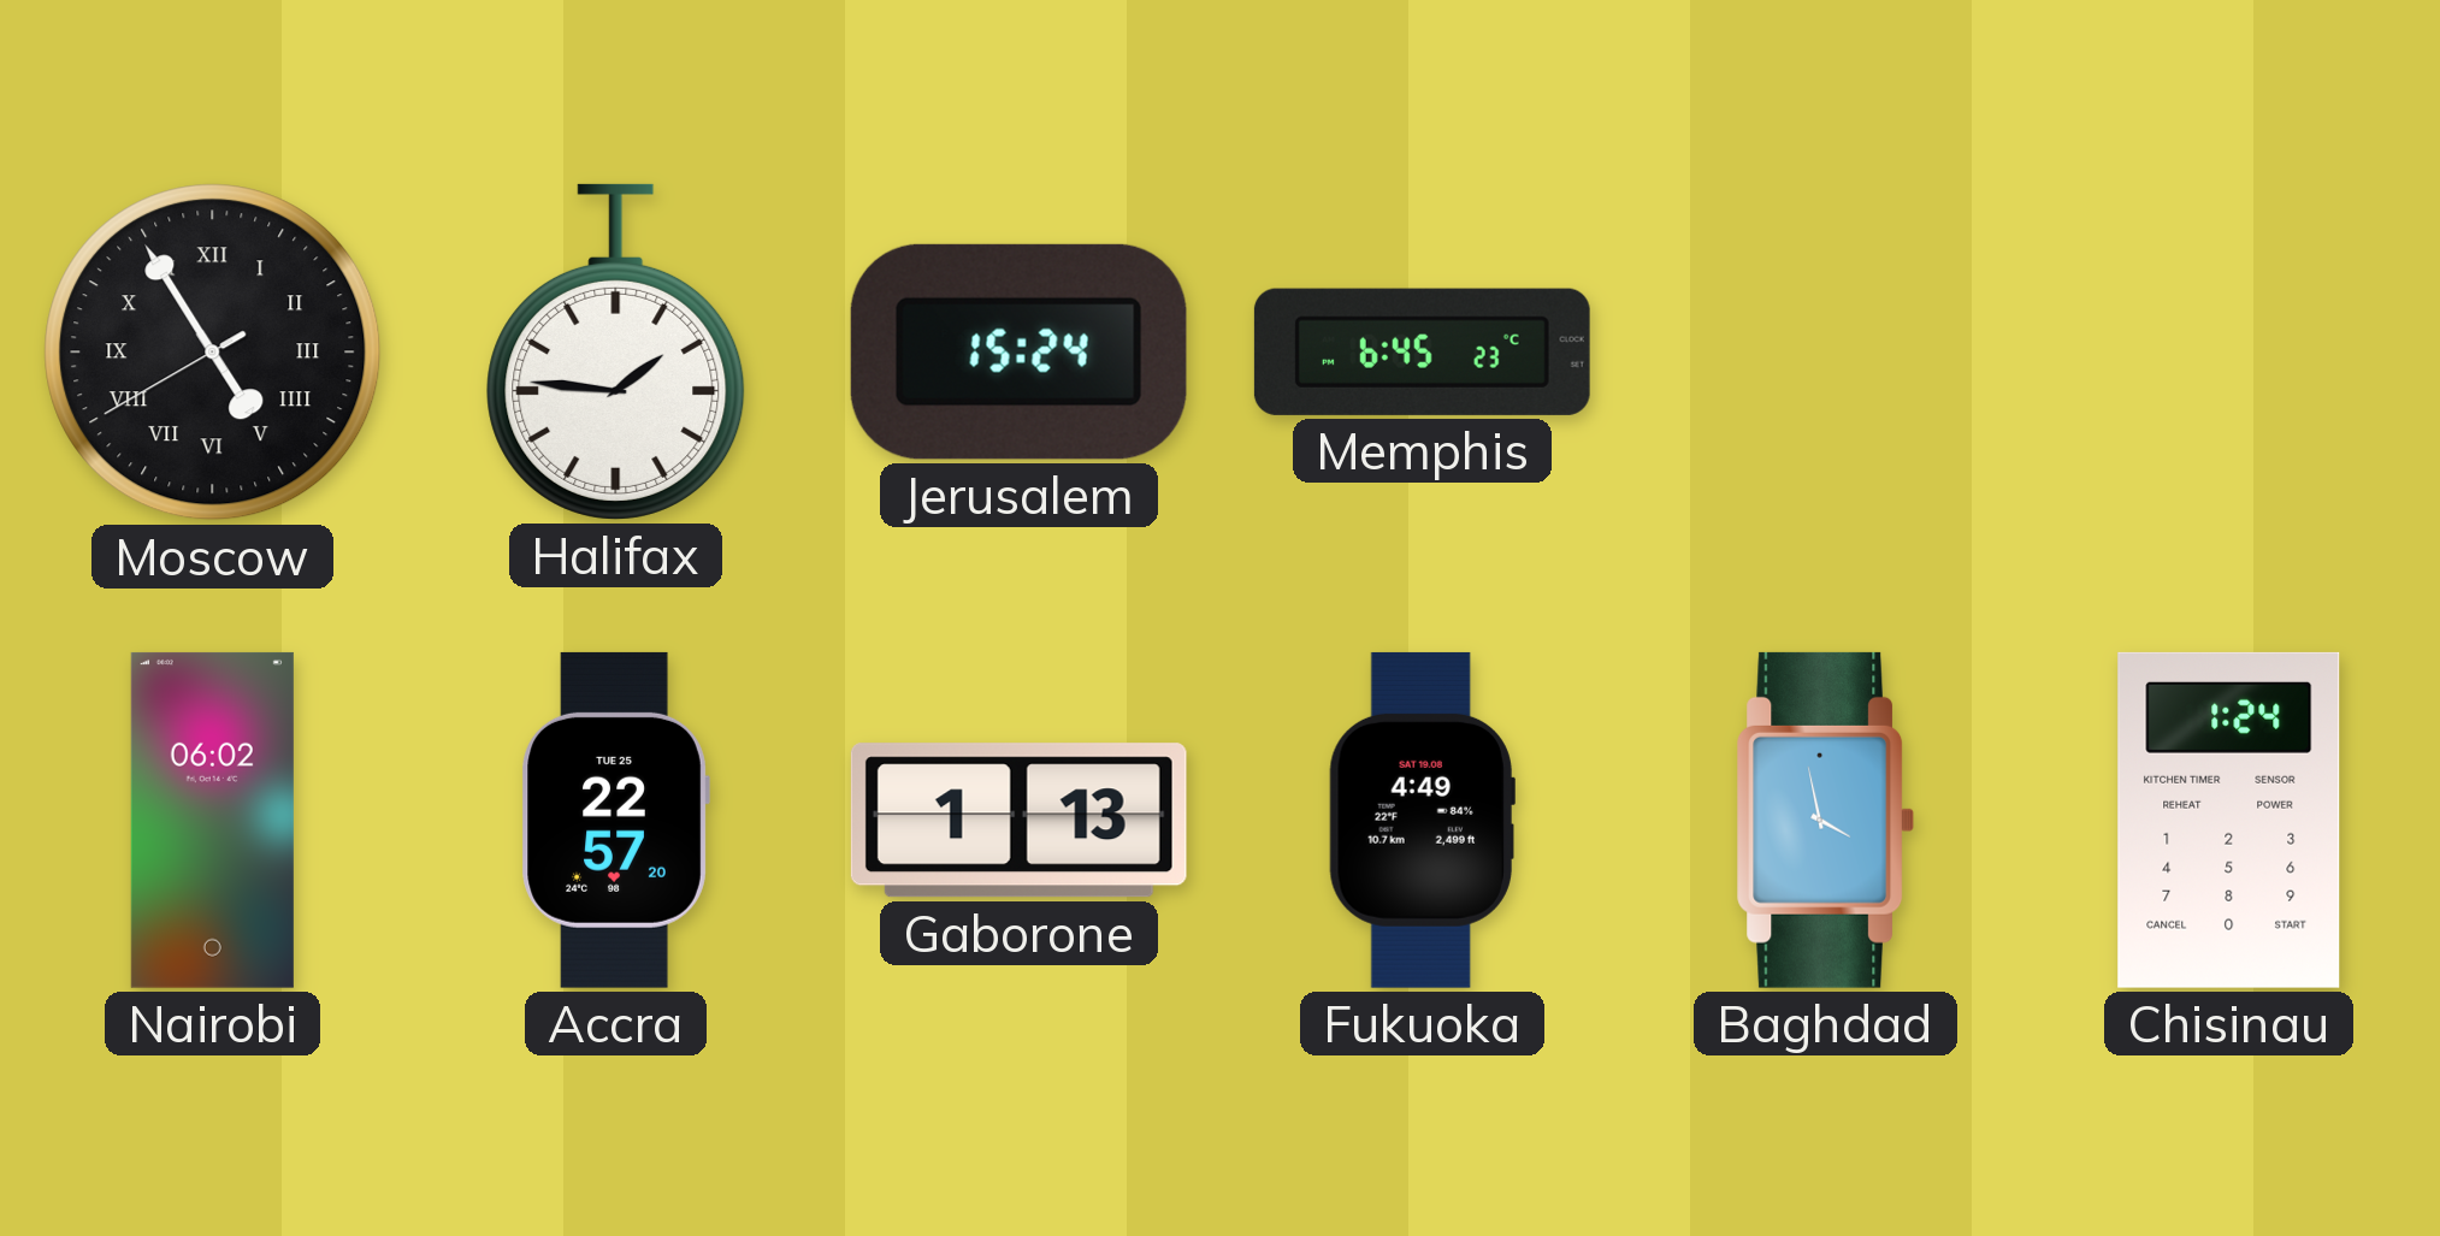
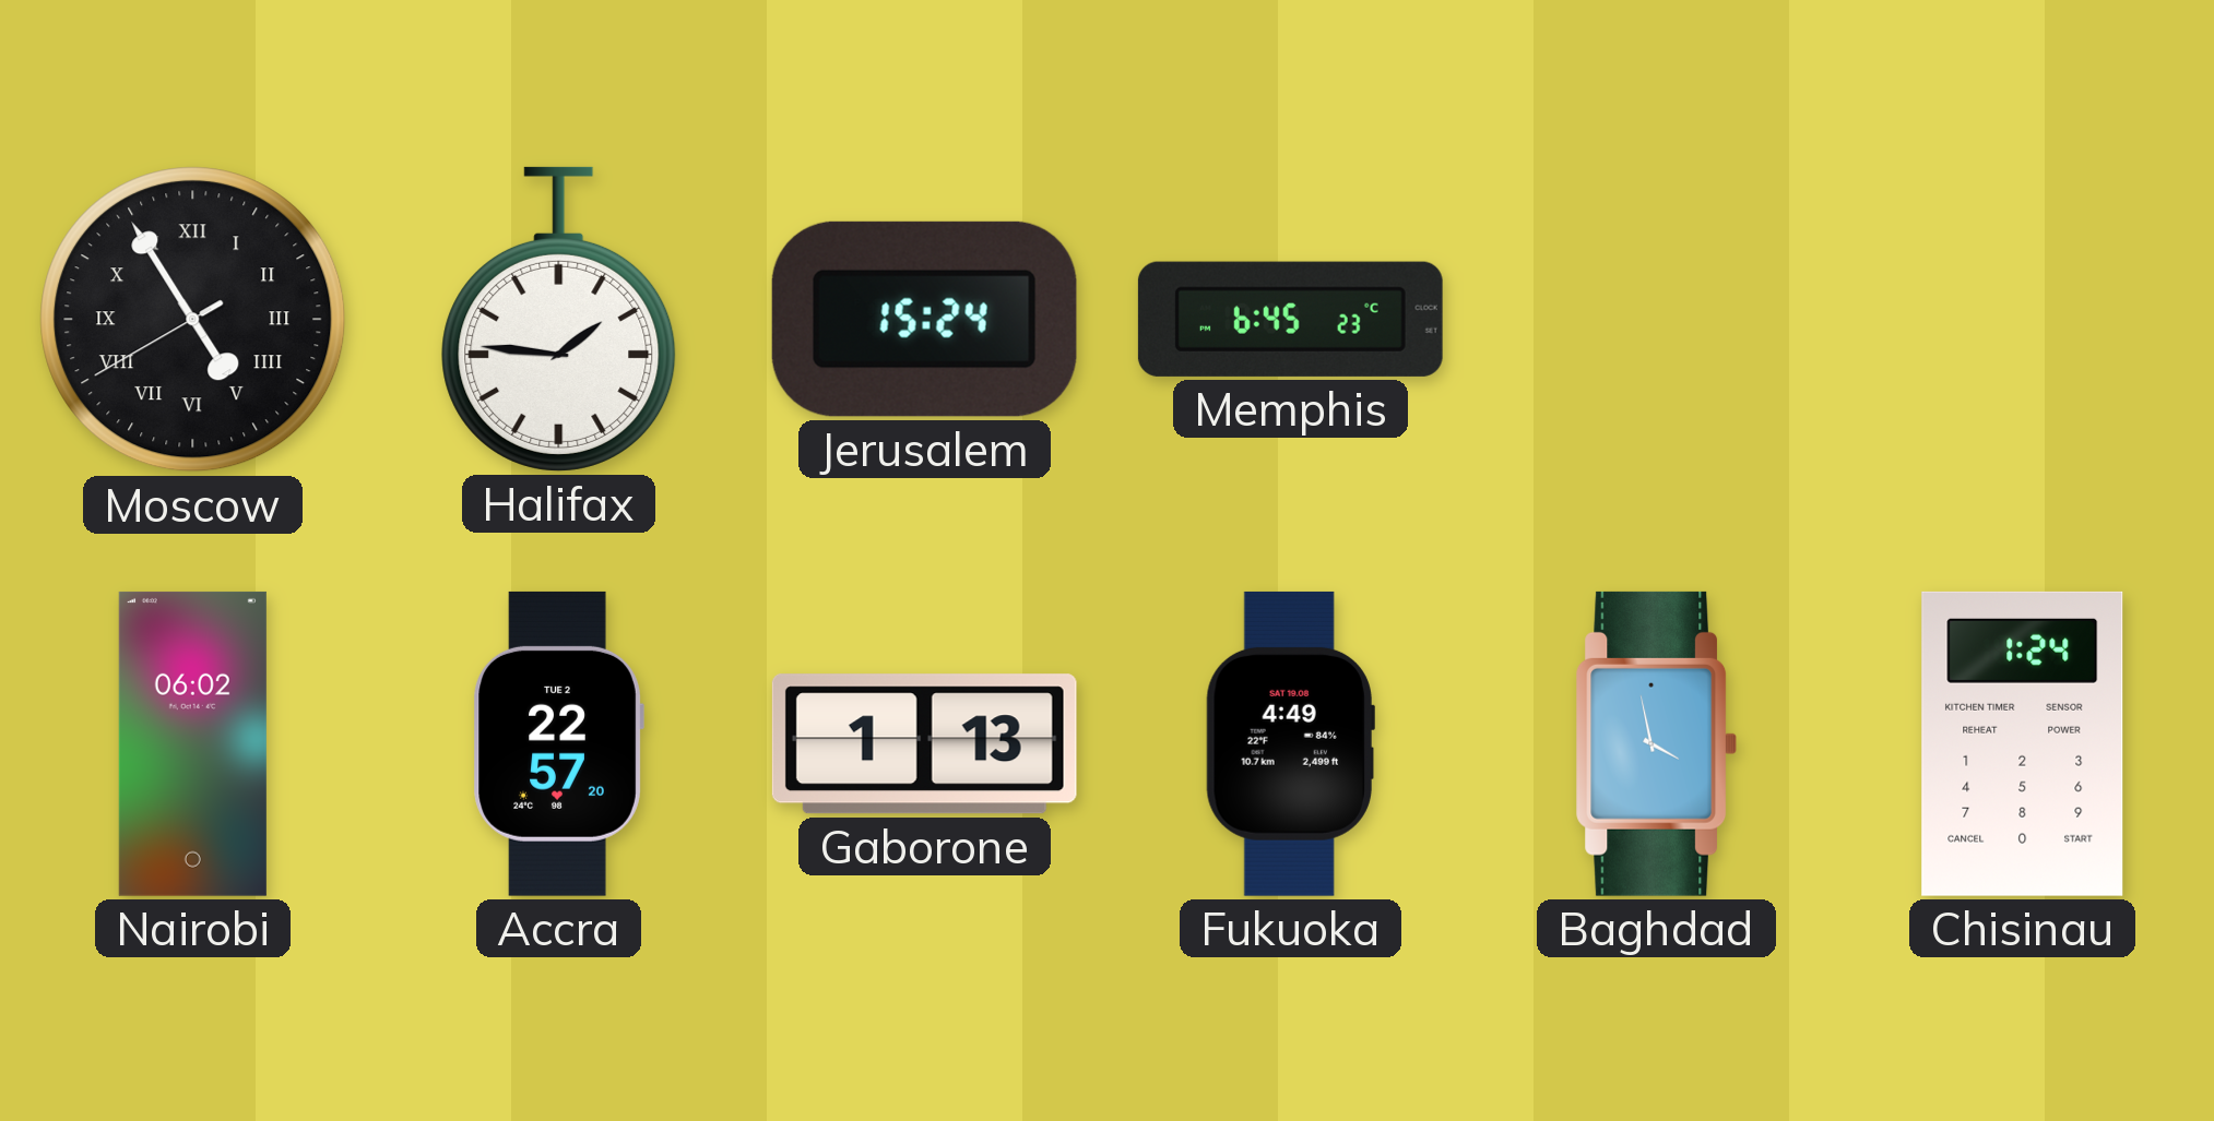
Accra date: TUE 25 -> TUE 2 (558, 743)
